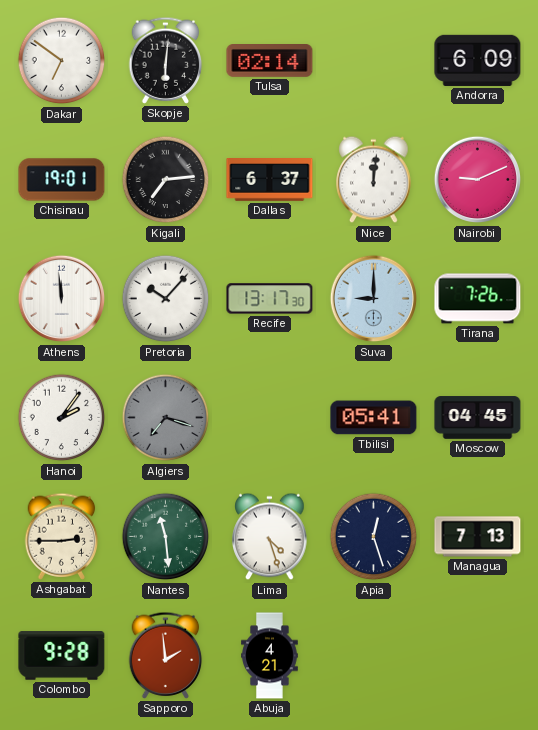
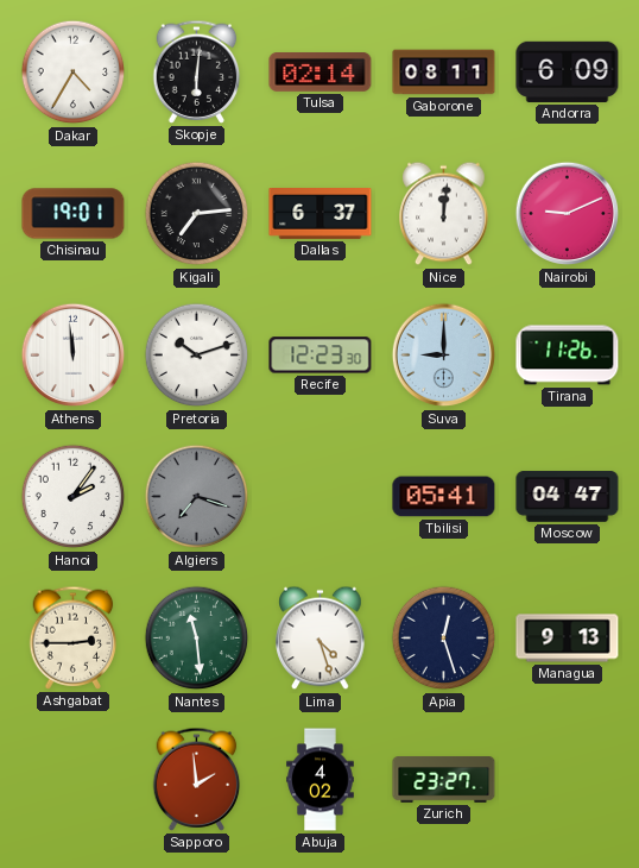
Dakar: 6:51 -> 4:35 (74, 73)
Gaborone: none -> 08:11 (444, 73)
Pretoria: 10:07 -> 10:12 (197, 356)
Recife: 13:17 -> 12:23 (321, 356)
Tirana: 7:26 -> 11:26 (568, 356)
Moscow: 04:45 -> 04:47 (568, 497)
Managua: 7:13 -> 9:13 (568, 639)
Colombo: 9:28 -> none (62, 656)
Abuja: 4:21 -> 4:02 (321, 780)
Zurich: none -> 23:27 (444, 780)
